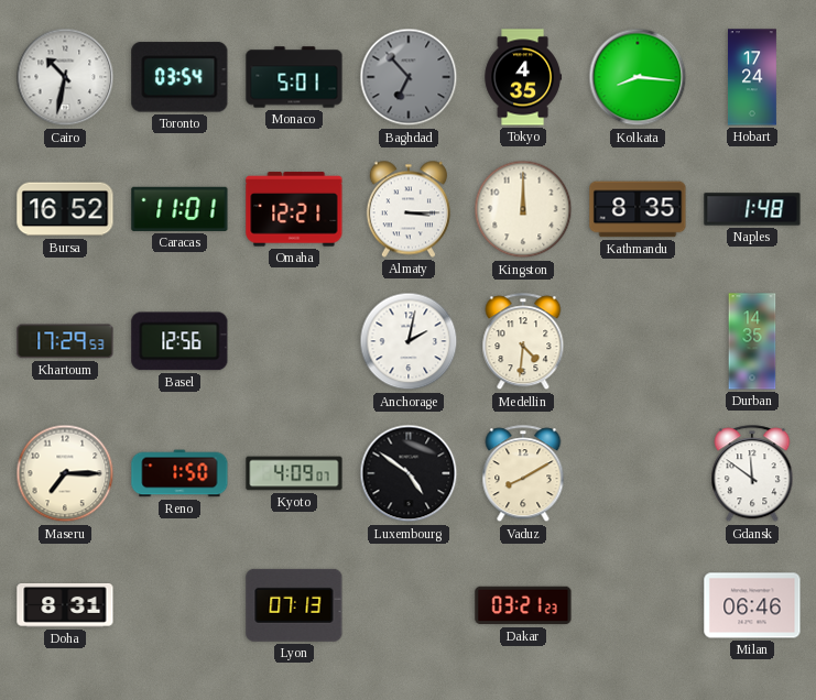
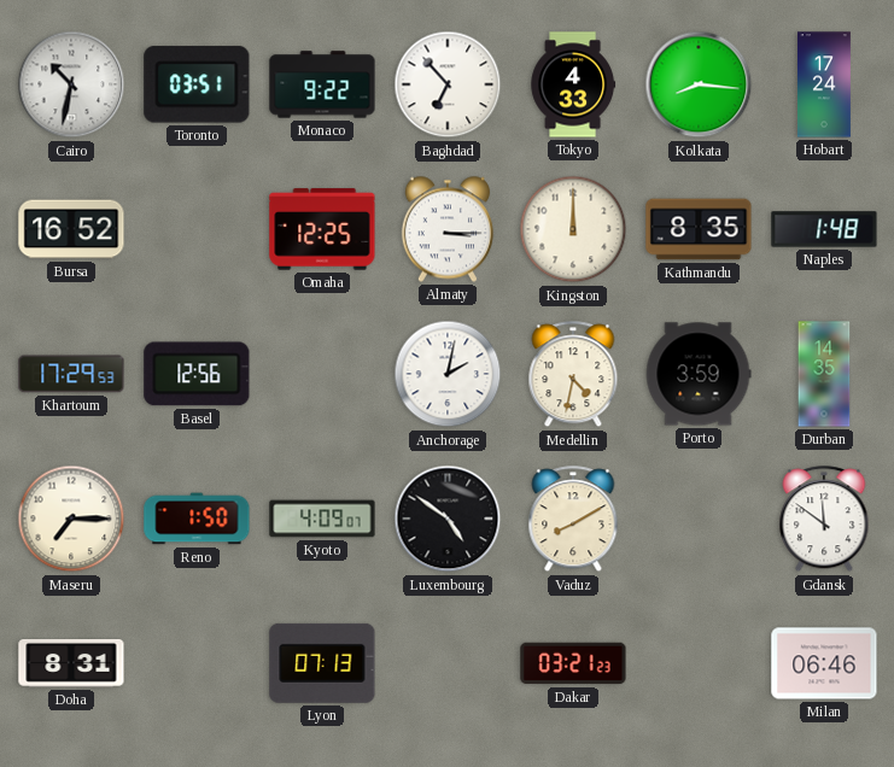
Toronto: 03:54 -> 03:51 (197, 84)
Monaco: 5:01 -> 9:22 (322, 84)
Baghdad dial: grey -> white (448, 84)
Tokyo: 4:35 -> 4:33 (573, 84)
Caracas: 11:01 -> none (179, 209)
Omaha: 12:21 -> 12:25 (322, 229)
Medellin: 4:31 -> 4:32 (573, 375)
Porto: none -> 3:59 (699, 374)
